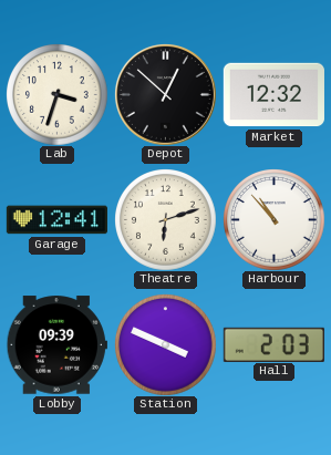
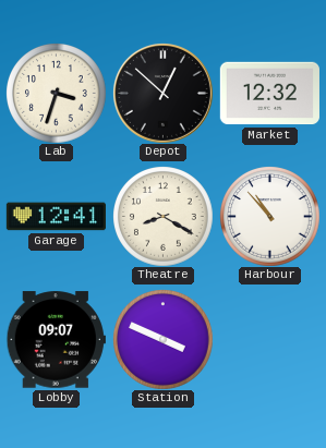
Theatre: 6:12 -> 8:20 (164, 217)
Lobby: 09:39 -> 09:07 (56, 340)
Hall: 2:03 -> none (273, 344)
